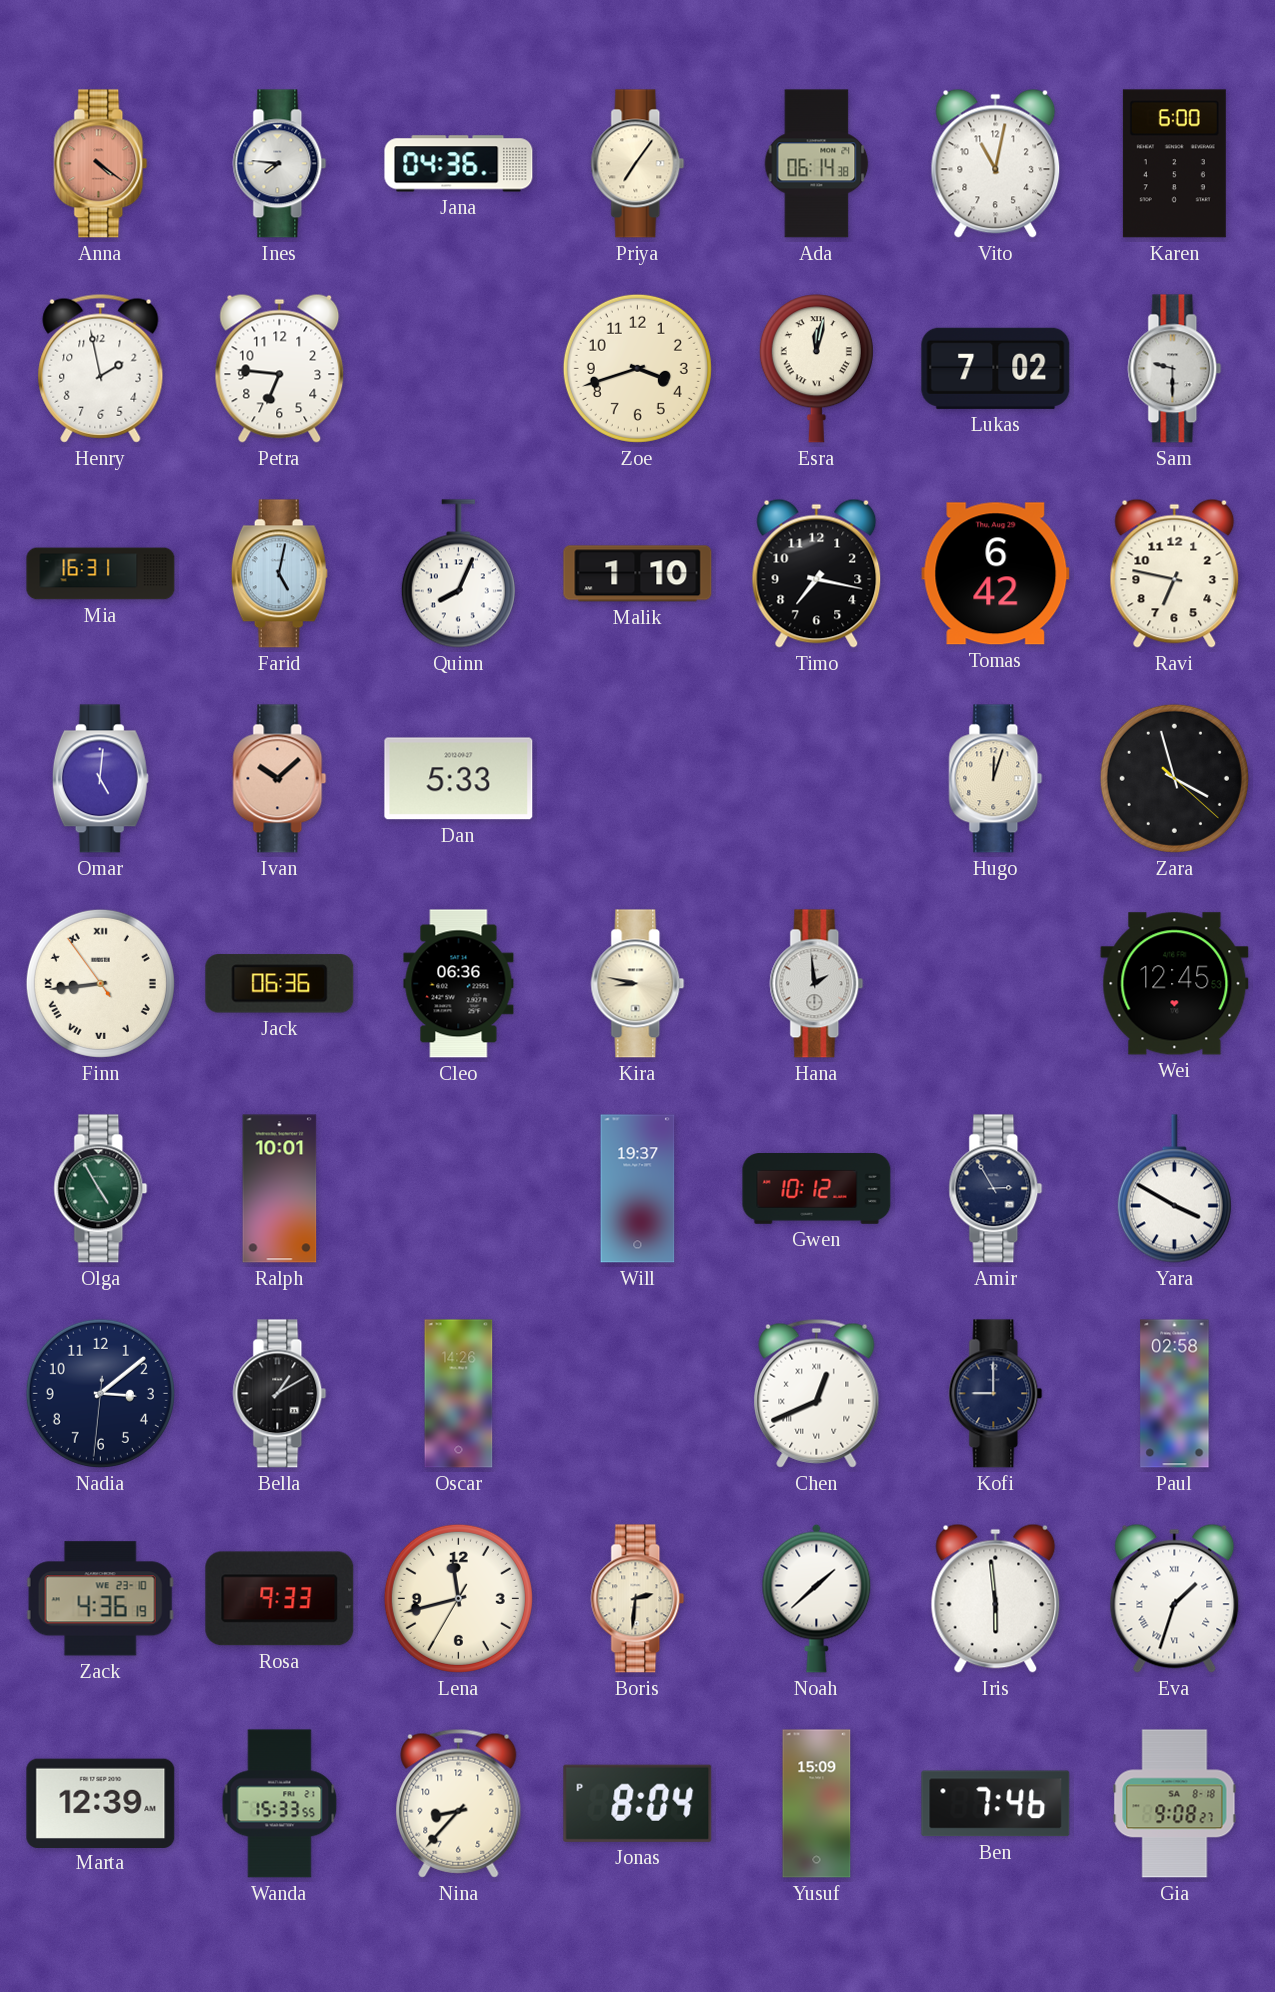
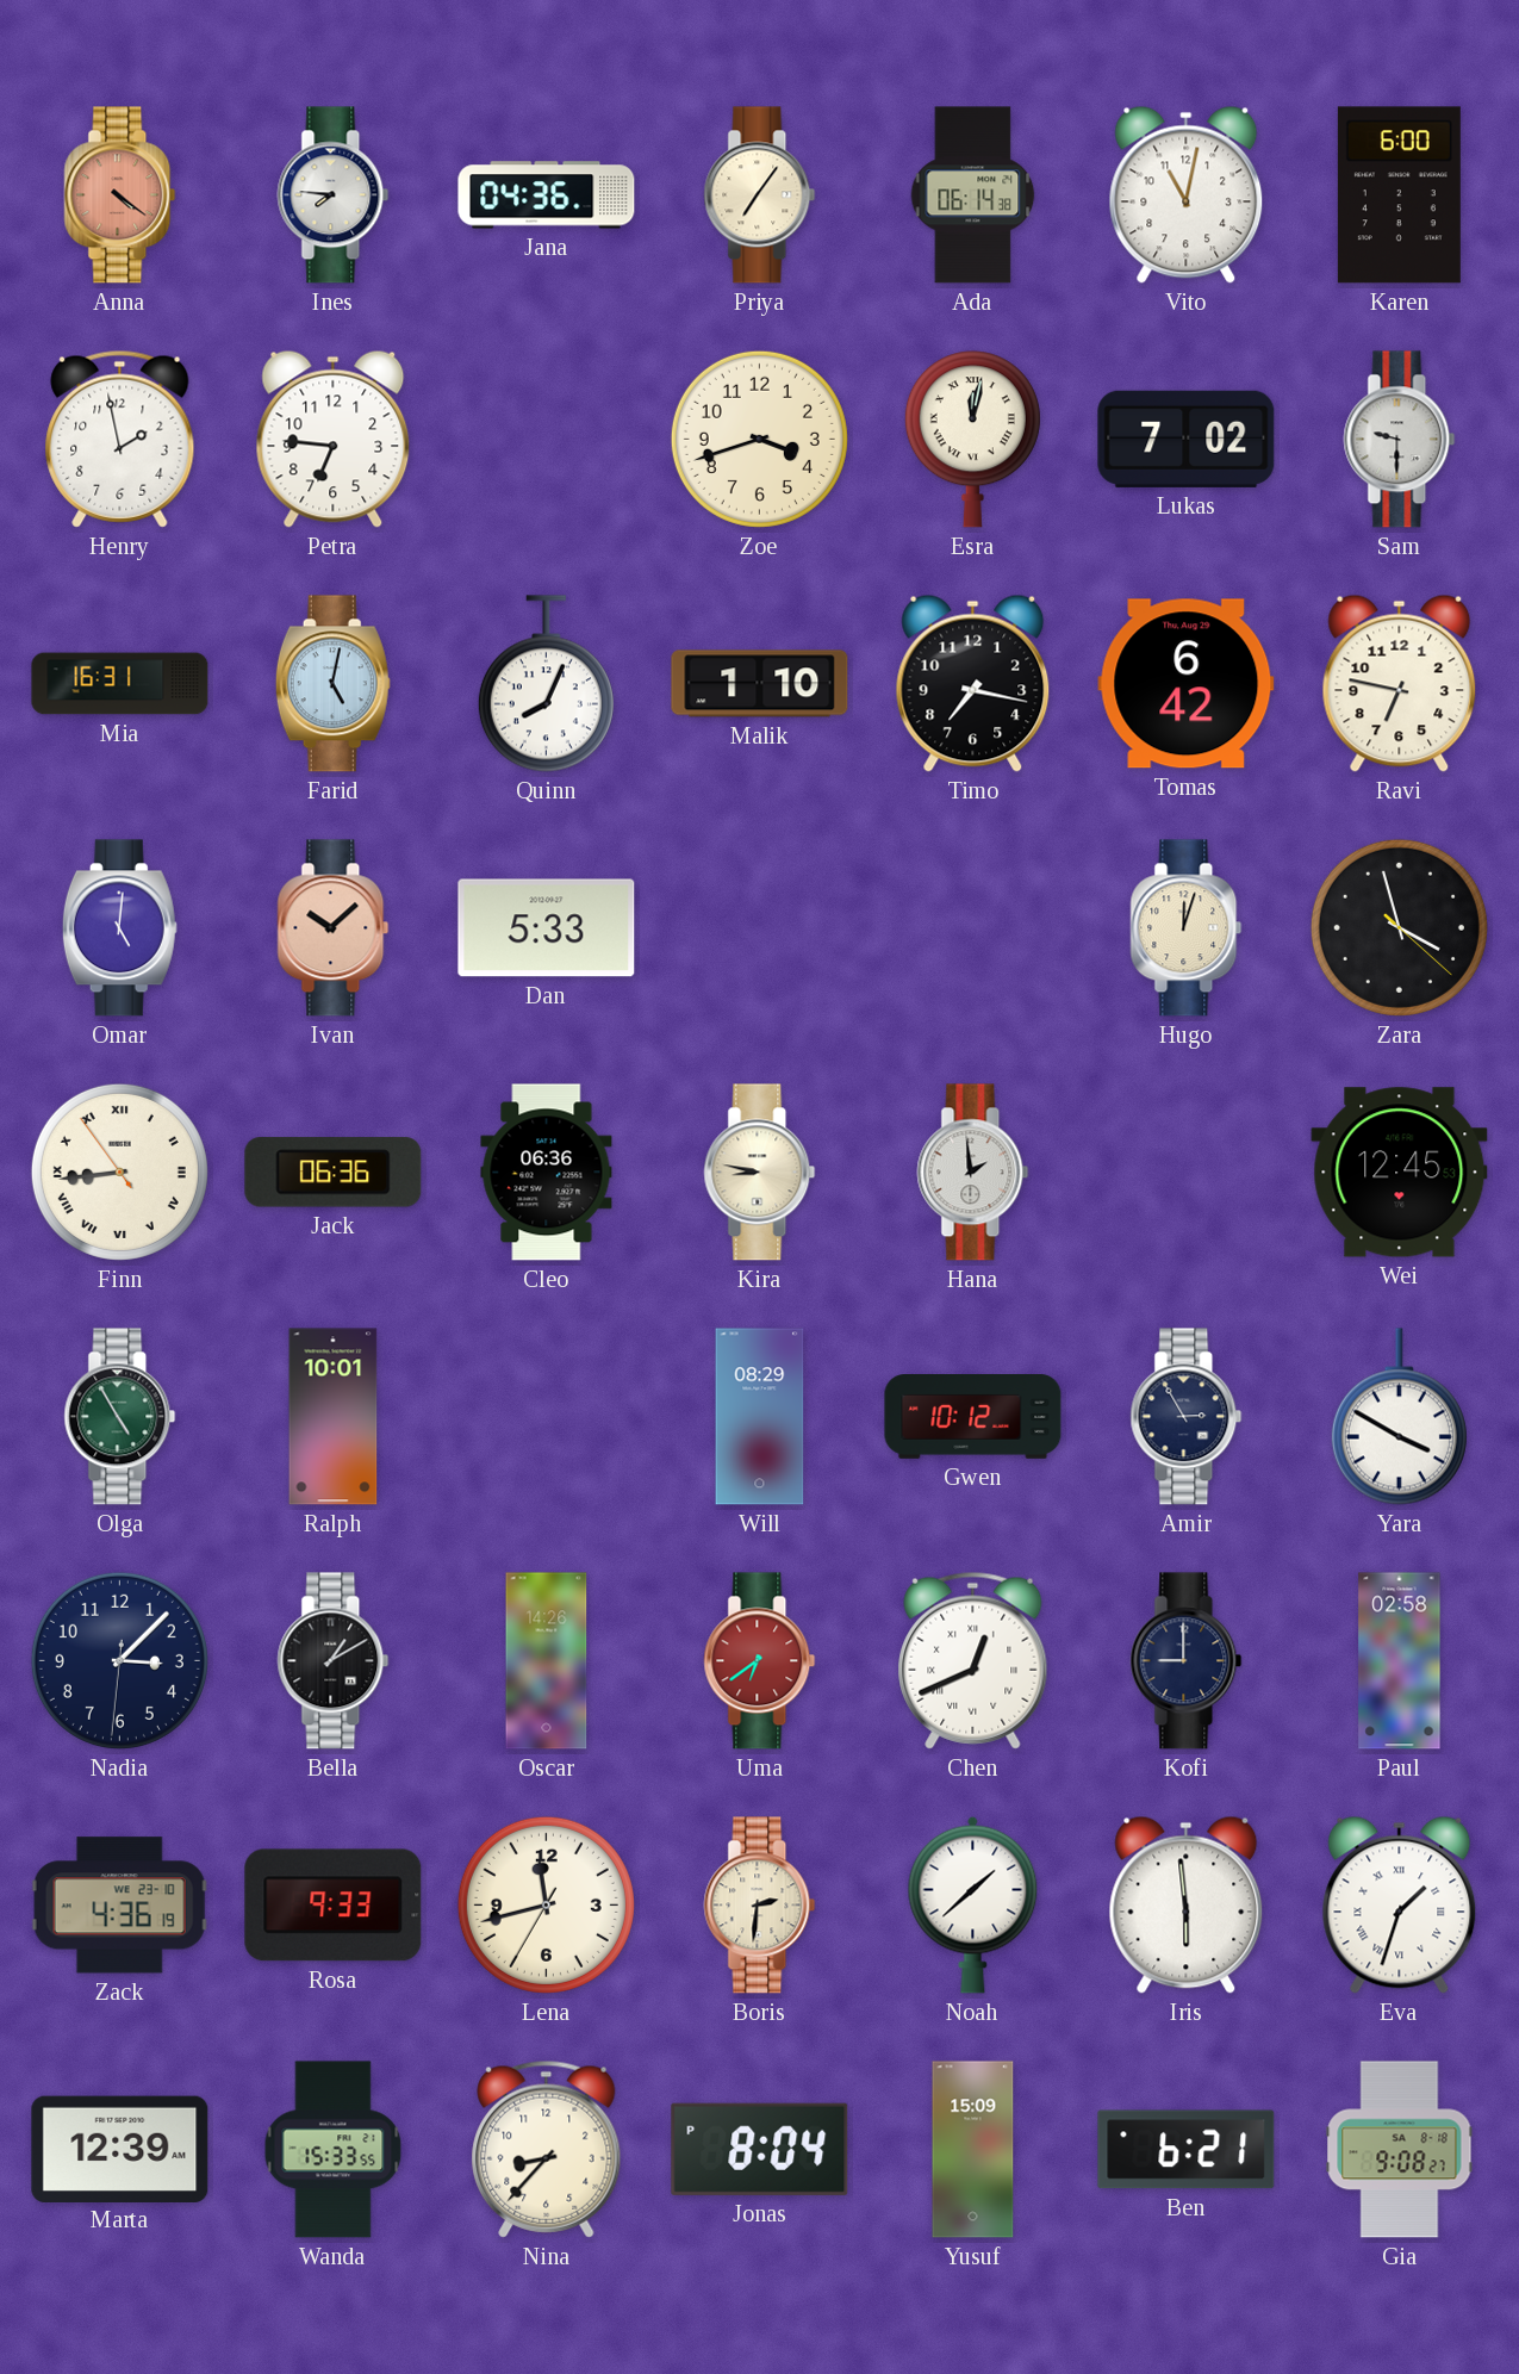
Will: 19:37 -> 08:29 (760, 1417)
Nadia: 3:08 -> 3:07 (119, 1660)
Uma: none -> 6:39 (760, 1661)
Ben: 7:46 -> 6:21 (1187, 2150)
